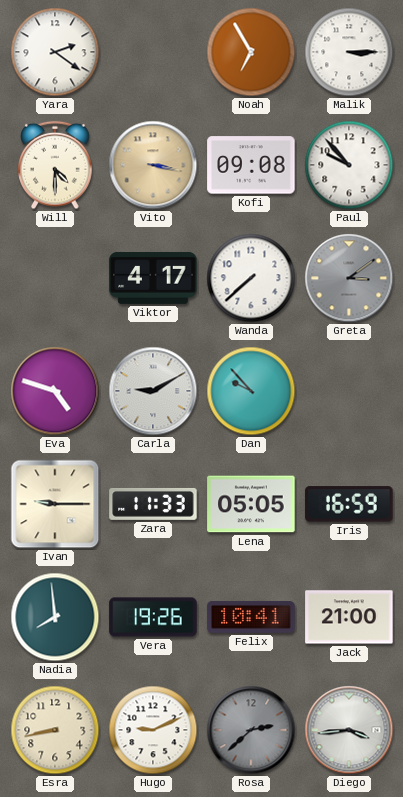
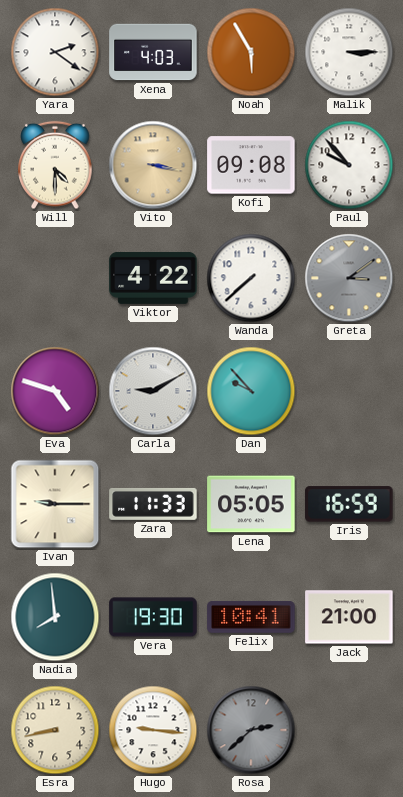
Xena: none -> 4:03 (153, 52)
Noah: 6:55 -> 5:55 (251, 52)
Viktor: 4:17 -> 4:22 (153, 278)
Vera: 19:26 -> 19:30 (153, 617)
Hugo: 9:11 -> 9:16 (153, 730)
Diego: 3:44 -> none (349, 730)
